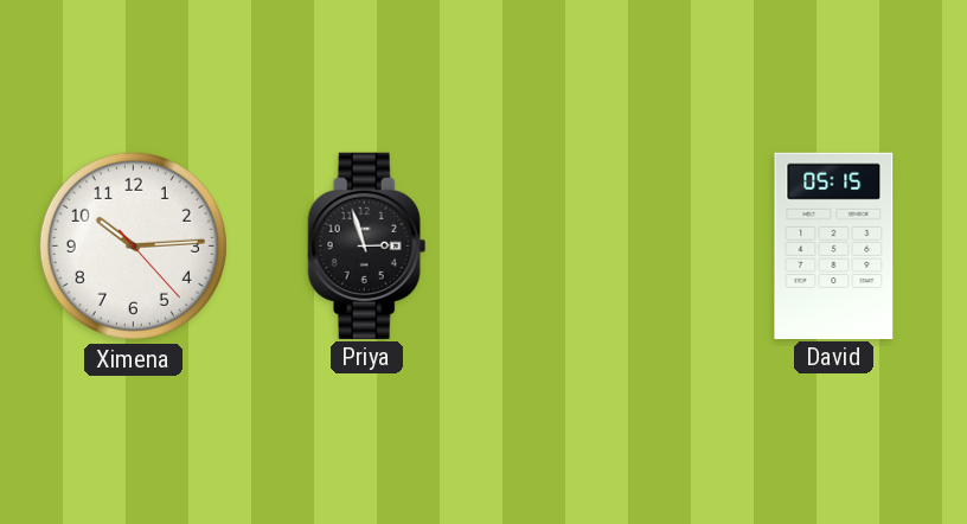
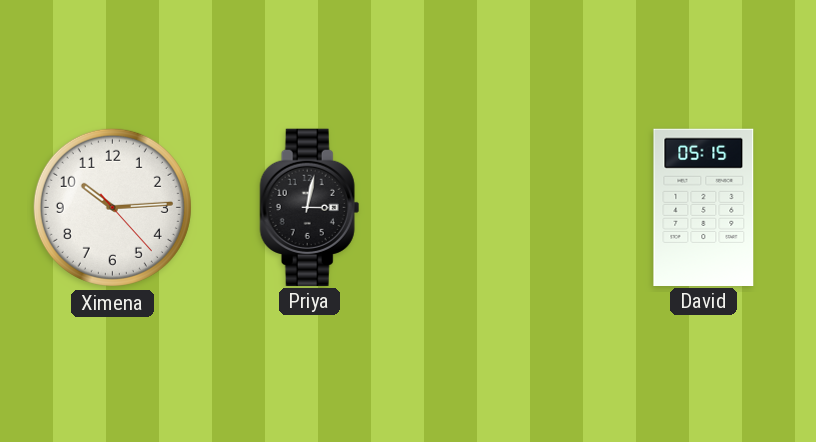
Priya: 2:57 -> 3:02 (310, 207)
